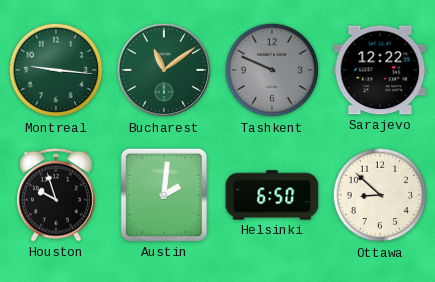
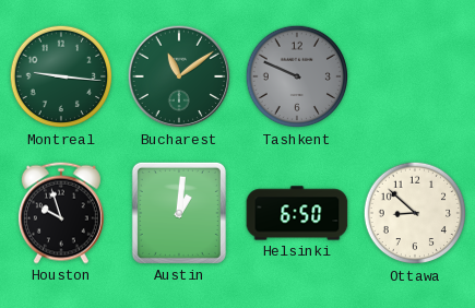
Sarajevo: 12:22 -> none (380, 70)
Austin: 2:01 -> 1:01 (179, 213)
